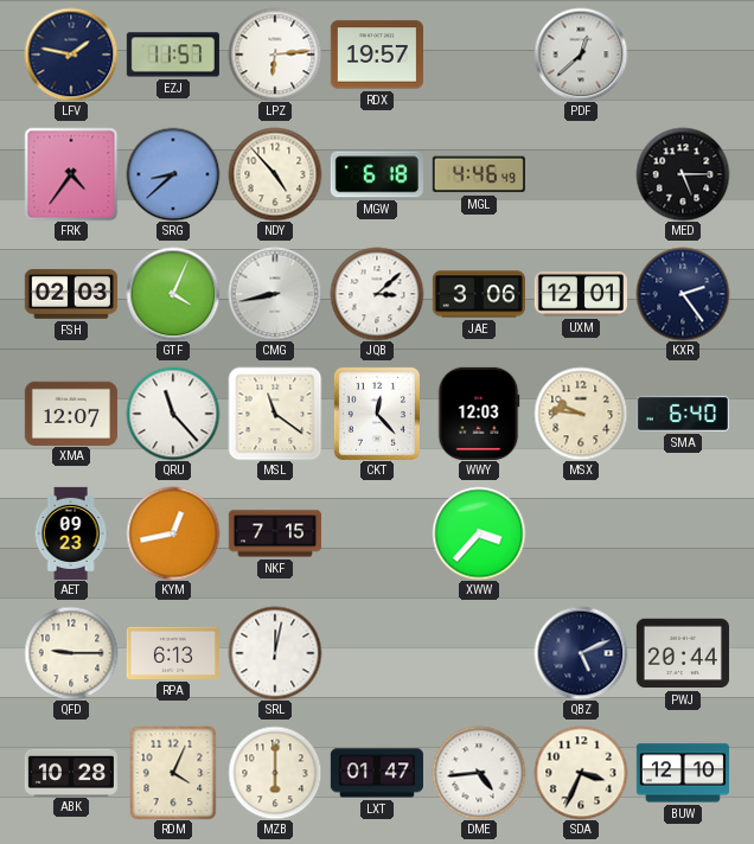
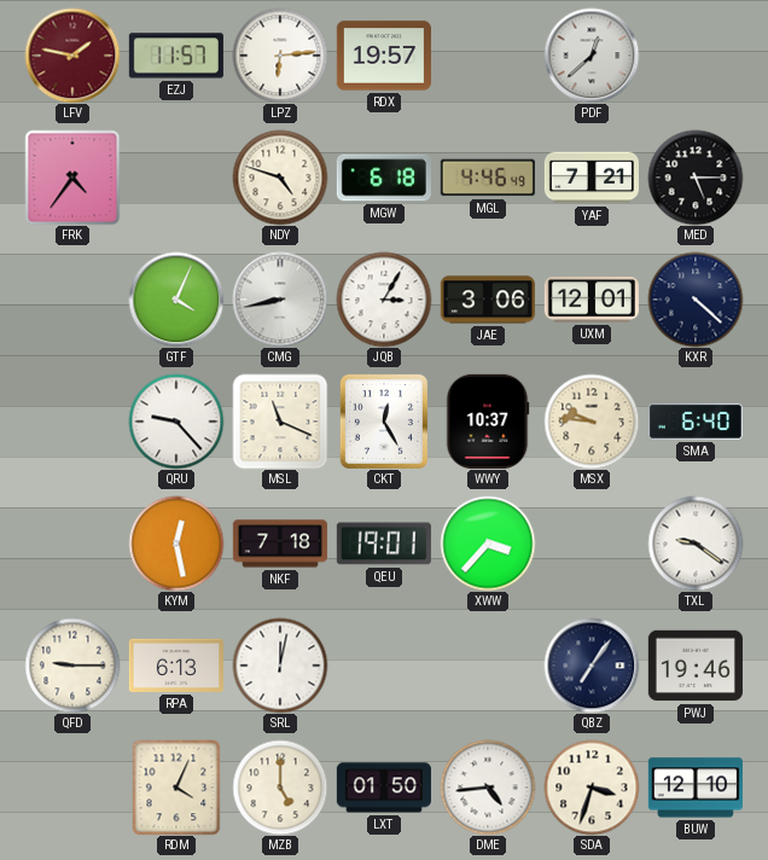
LFV dial: navy -> burgundy (72, 56)
SRG: 8:38 -> none (173, 174)
NDY: 4:53 -> 4:48 (280, 178)
YAF: none -> 7:21 (592, 178)
FSH: 02:03 -> none (71, 294)
JQB: 3:08 -> 3:05 (384, 300)
KXR: 2:24 -> 4:22 (696, 300)
XMA: 12:07 -> none (71, 413)
QRU: 11:23 -> 9:23 (176, 422)
MSL: 11:21 -> 11:19 (280, 422)
CKT: 12:23 -> 12:25 (384, 422)
WWY: 12:03 -> 10:37 (488, 422)
AET: 09:23 -> none (71, 532)
KYM: 12:43 -> 12:28 (176, 544)
NKF: 7:15 -> 7:18 (280, 544)
QEU: none -> 19:01 (384, 544)
TXL: none -> 9:21 (696, 544)
QBZ: 5:11 -> 7:06 (592, 666)
PWJ: 20:44 -> 19:46 (696, 666)
ABK: 10:28 -> none (71, 772)
MZB: 6:00 -> 5:00 (280, 788)
LXT: 01:47 -> 01:50 (384, 788)
SDA: 3:34 -> 3:33 (592, 788)
